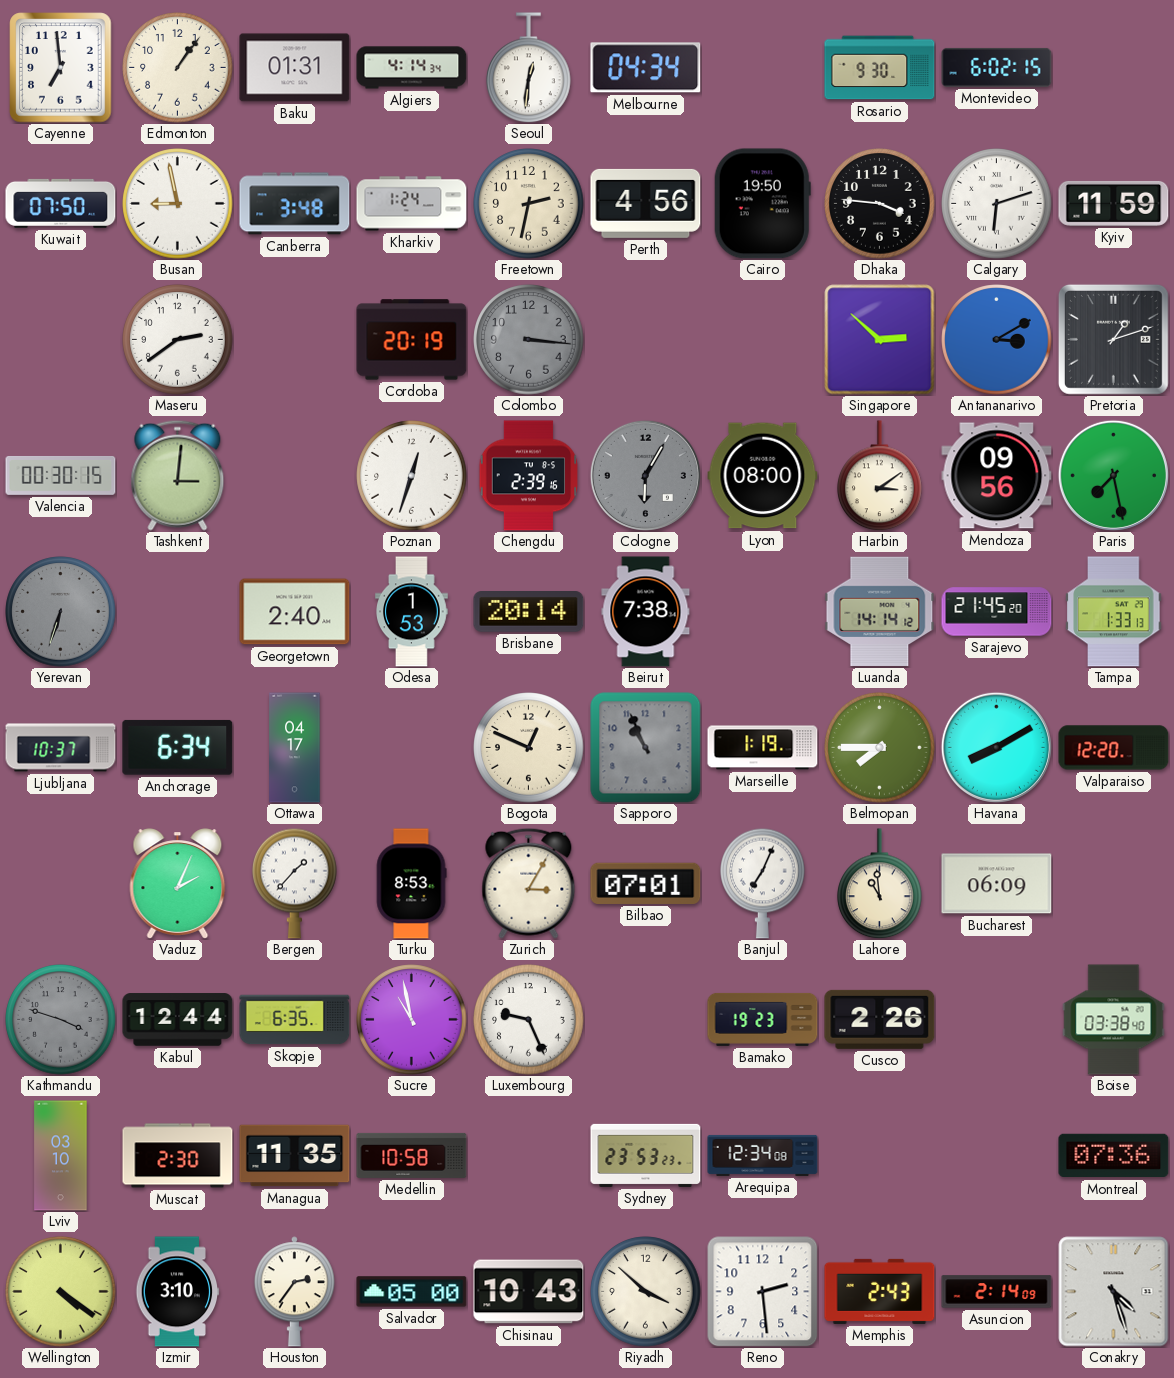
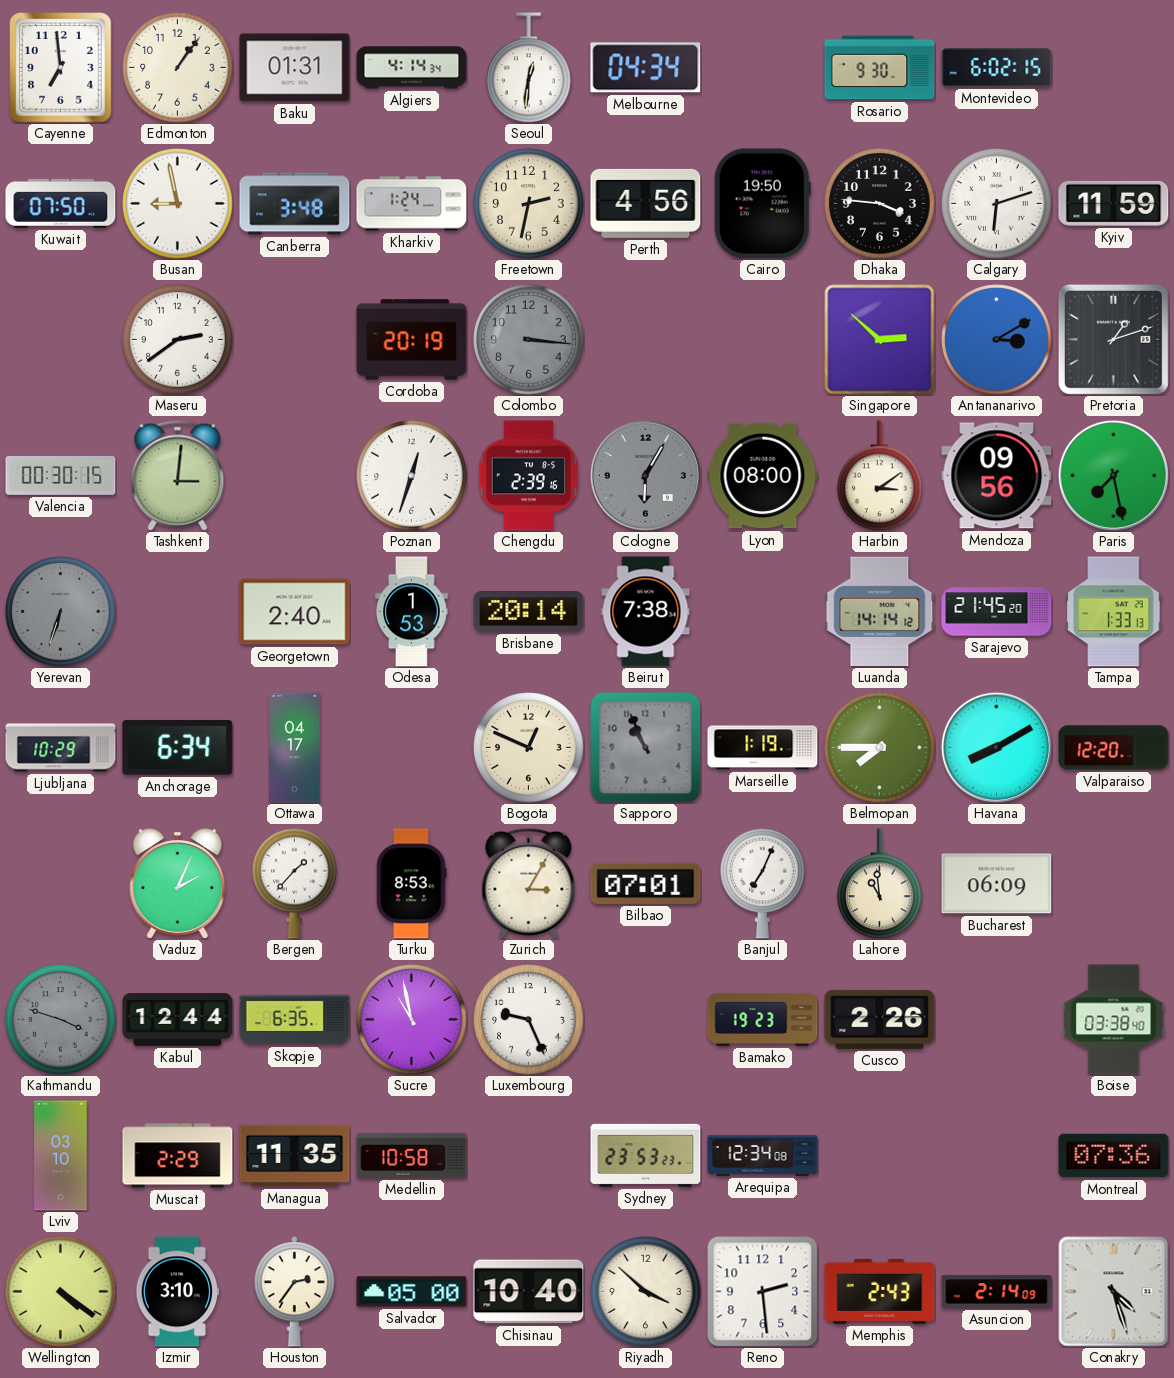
Ljubljana: 10:37 -> 10:29 (61, 748)
Muscat: 2:30 -> 2:29 (178, 1156)
Chisinau: 10:43 -> 10:40 (529, 1292)
